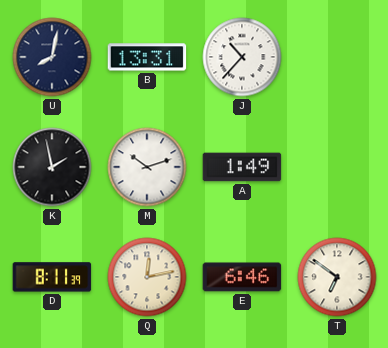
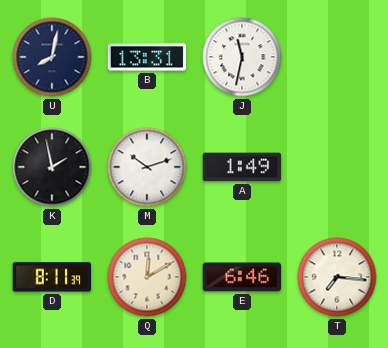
J: 10:37 -> 11:32 (242, 57)
Q: 12:13 -> 12:10 (147, 277)
T: 6:51 -> 7:16 (337, 277)
